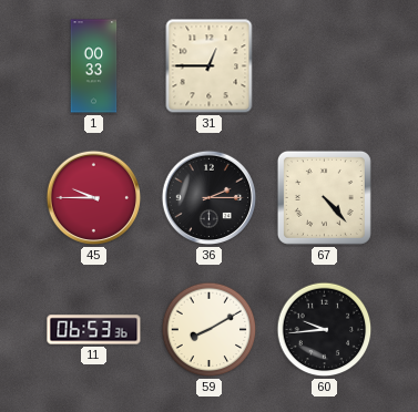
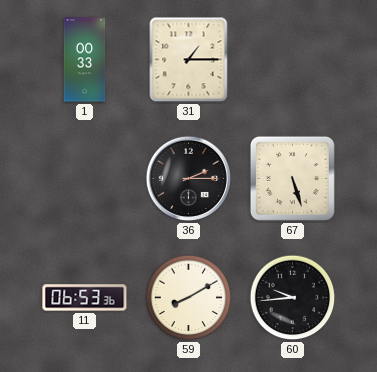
31: 12:45 -> 1:15 (189, 60)
45: 9:45 -> none (94, 198)
67: 4:23 -> 5:27 (292, 178)
